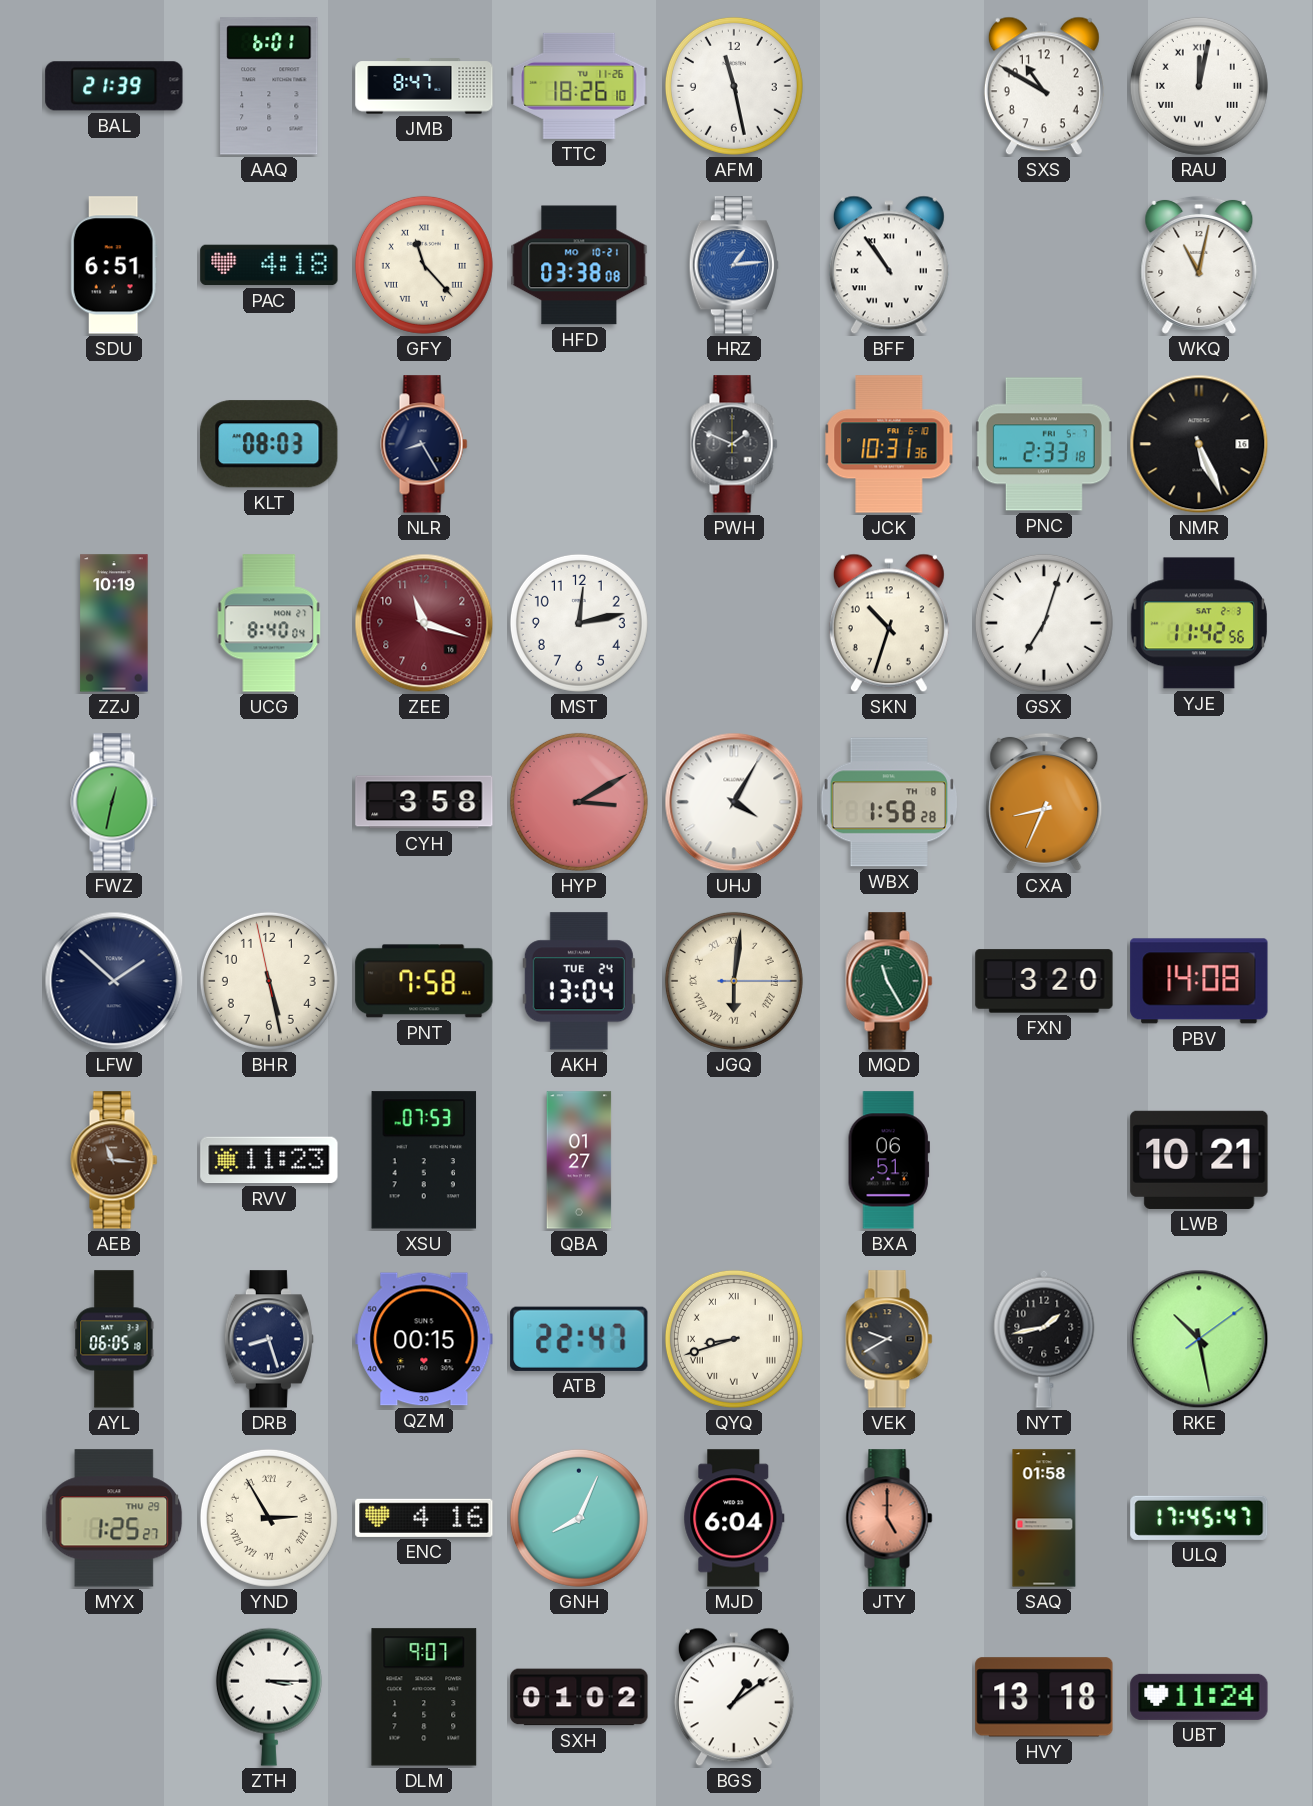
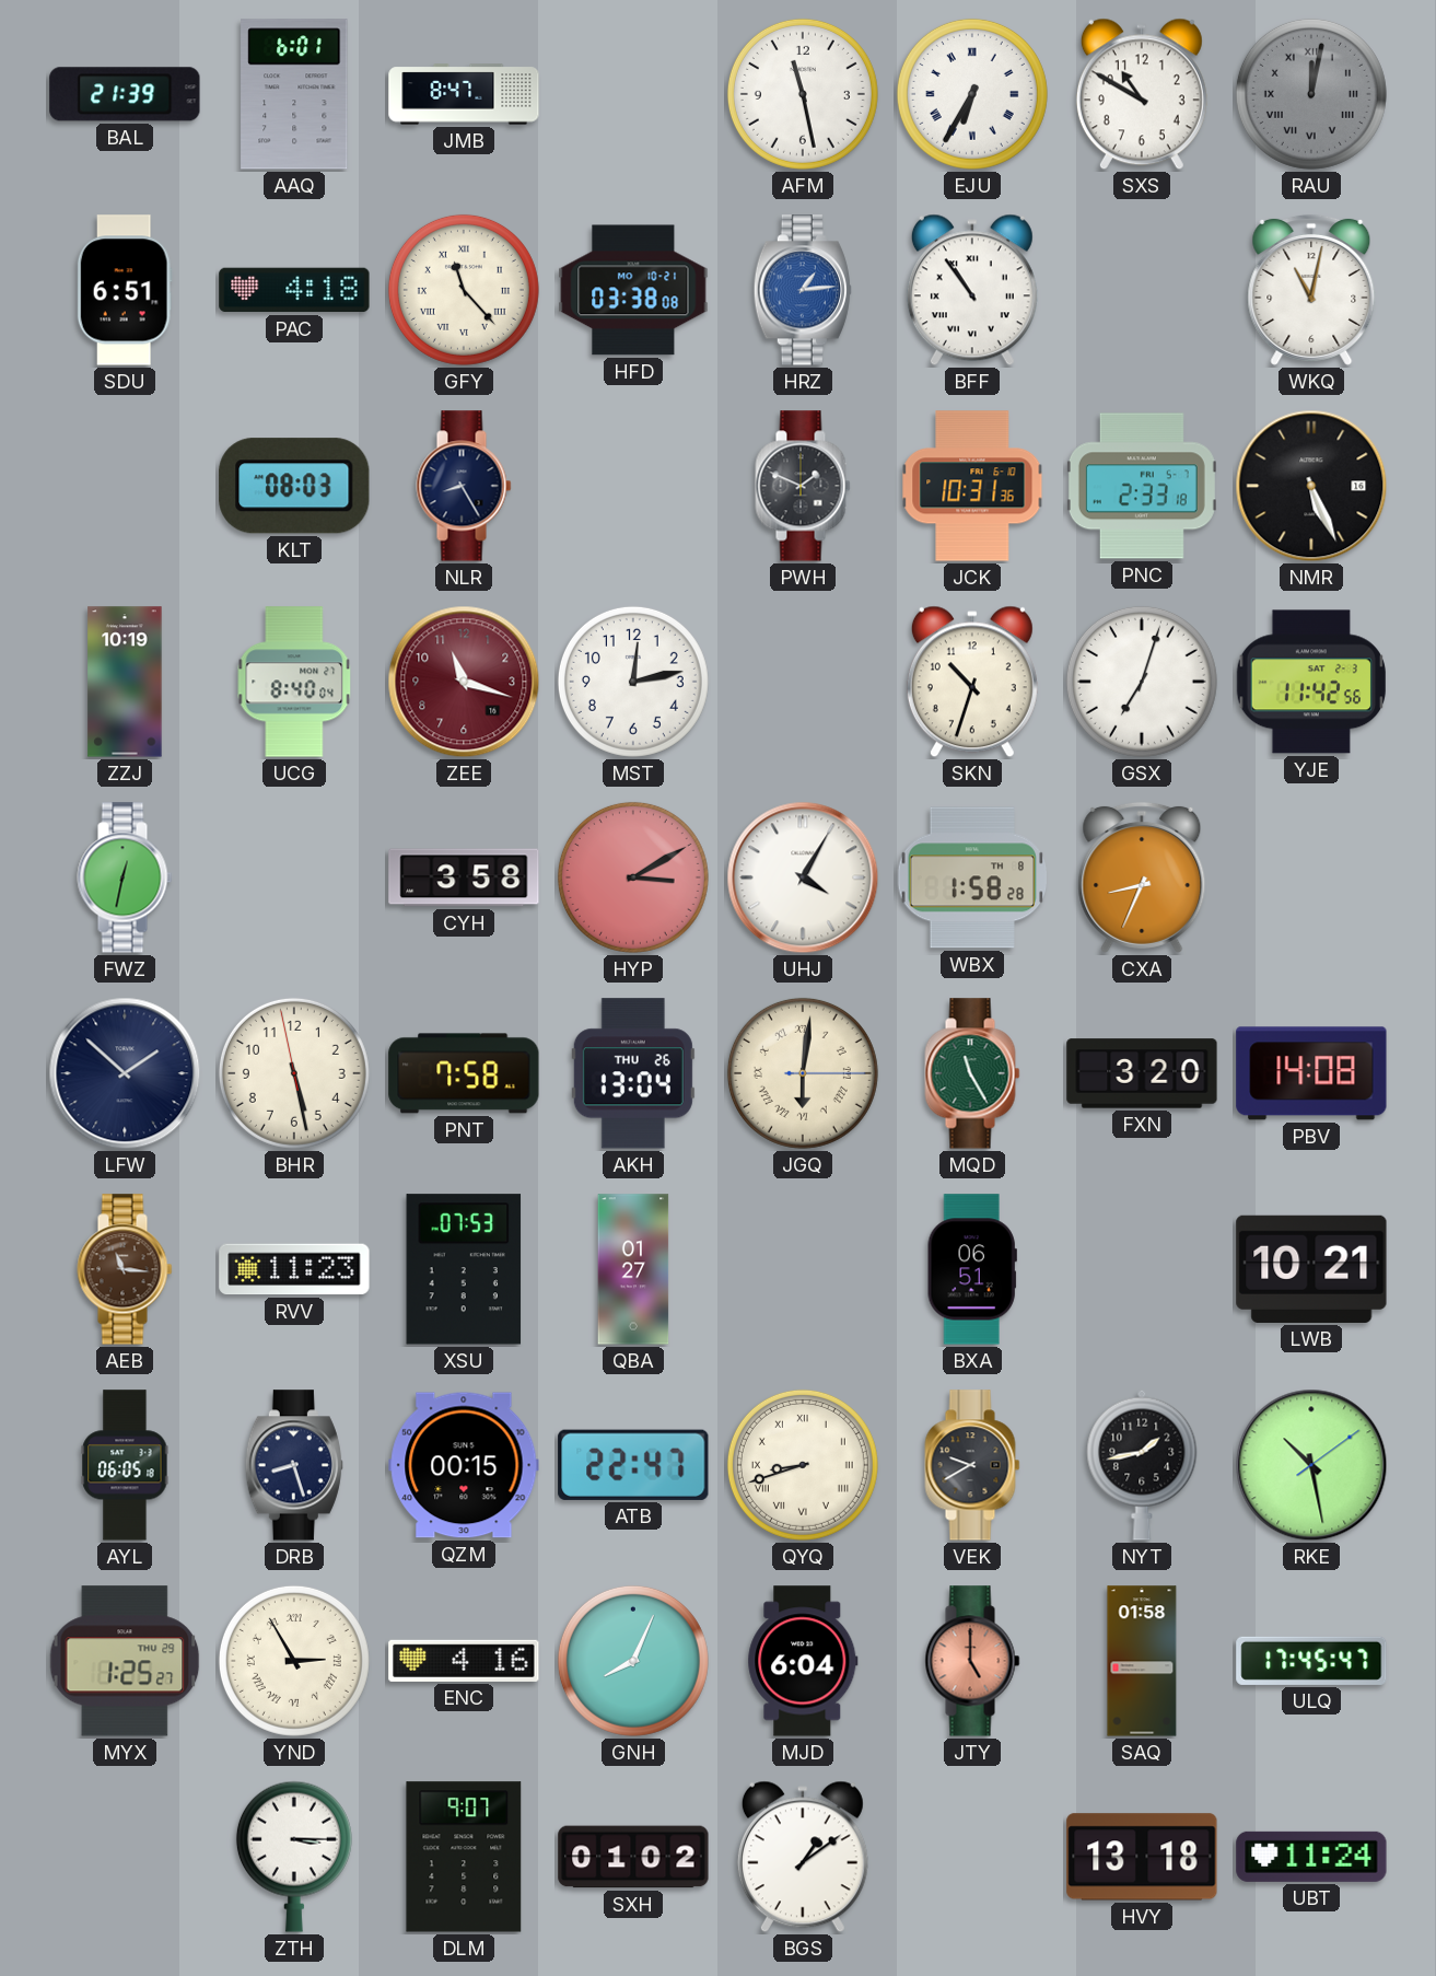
TTC: 18:26 -> none (579, 86)
EJU: none -> 6:35 (972, 94)
RAU dial: white -> grey (1311, 94)
AKH date: TUE 24 -> THU 26 (633, 1073)
